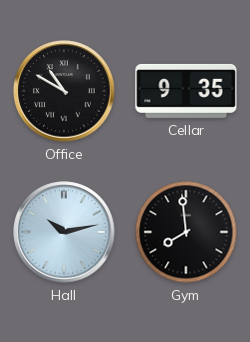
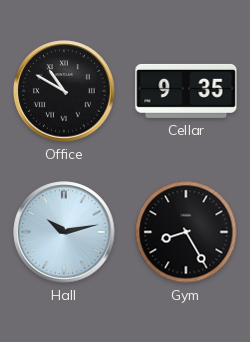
Gym: 7:59 -> 8:25 (186, 232)
